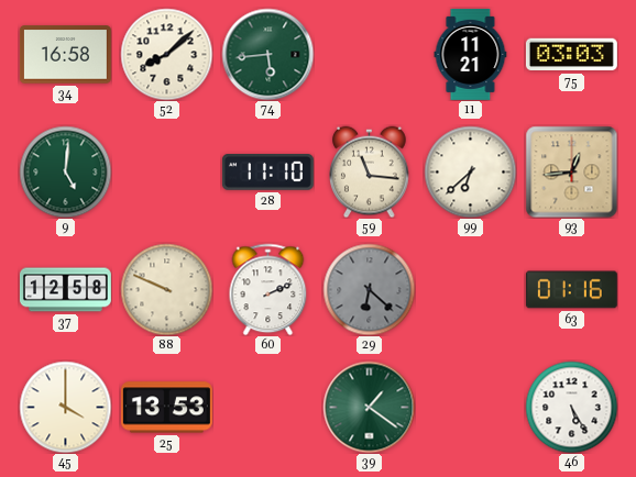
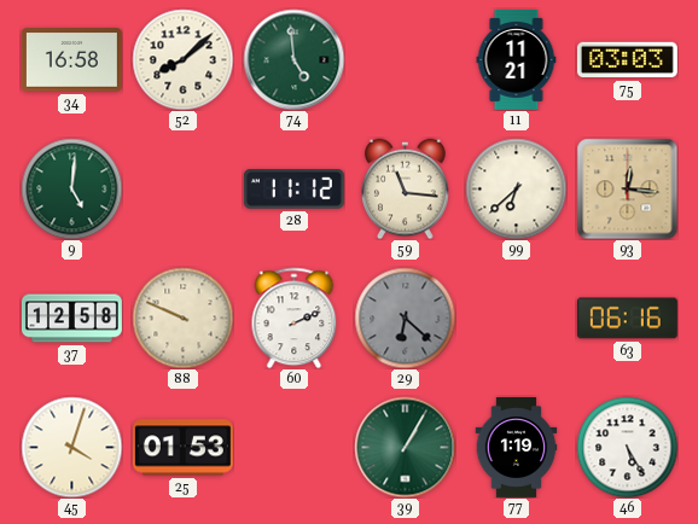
74: 5:44 -> 4:59 (293, 59)
28: 11:10 -> 11:12 (293, 190)
93: 12:44 -> 12:16 (627, 188)
63: 01:16 -> 06:16 (627, 319)
45: 4:00 -> 4:03 (71, 447)
25: 13:53 -> 01:53 (182, 448)
39: 1:21 -> 1:05 (405, 447)
77: none -> 1:19 (517, 447)
